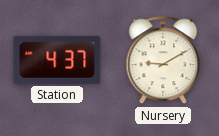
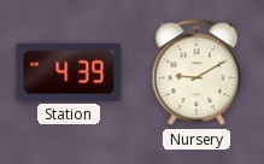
Station: 4:37 -> 4:39 (69, 72)
